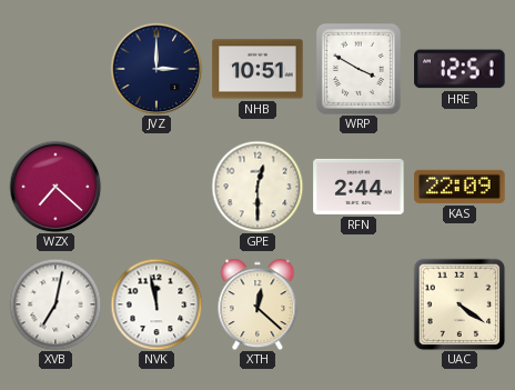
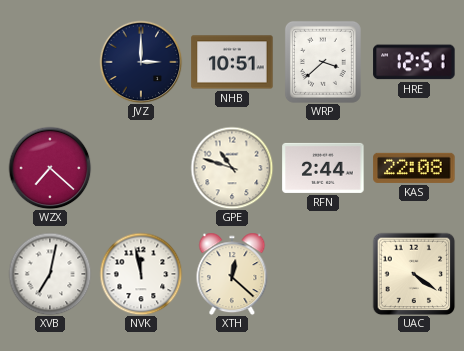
WRP: 3:50 -> 3:38 (323, 62)
GPE: 12:30 -> 10:48 (232, 168)
KAS: 22:09 -> 22:08 (414, 168)
